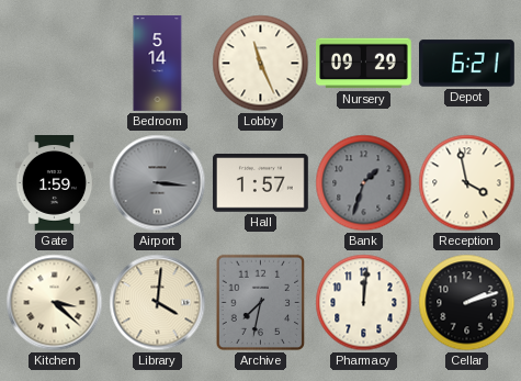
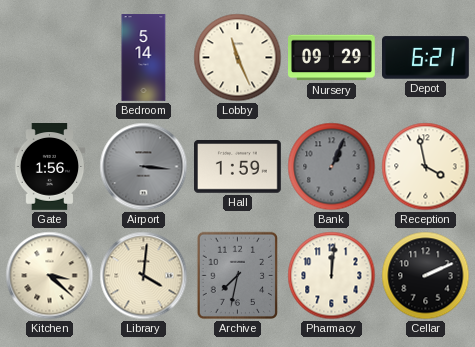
Gate: 1:59 -> 1:56 (50, 167)
Hall: 1:57 -> 1:59 (238, 167)
Bank: 1:33 -> 1:04 (332, 167)
Cellar: 2:12 -> 2:11 (426, 276)
